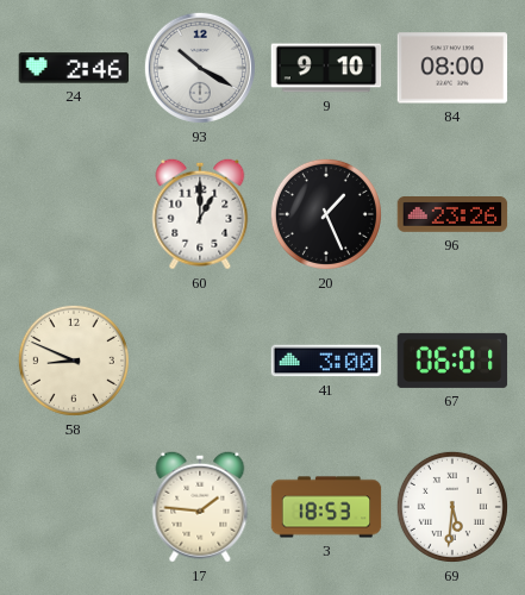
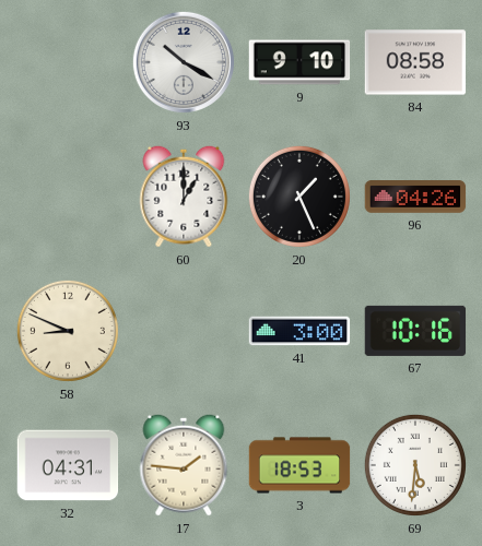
24: 2:46 -> none (74, 68)
84: 08:00 -> 08:58 (415, 62)
96: 23:26 -> 04:26 (415, 198)
67: 06:01 -> 10:16 (415, 331)
32: none -> 04:31 (68, 465)
